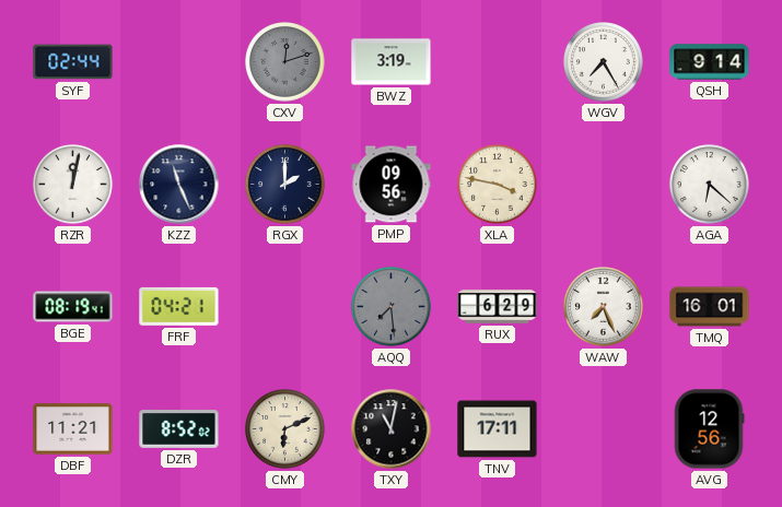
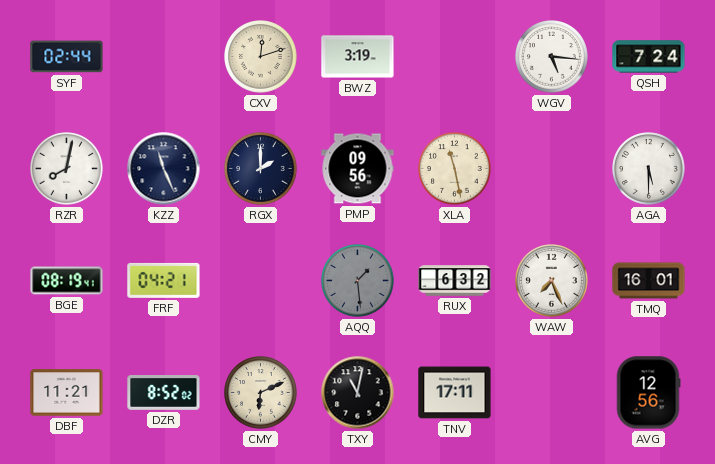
CXV dial: grey -> cream (261, 57)
WGV: 7:25 -> 5:16 (552, 57)
QSH: 9:14 -> 7:24 (649, 57)
RZR: 12:02 -> 8:02 (67, 169)
XLA: 3:47 -> 11:28 (455, 169)
AGA: 6:22 -> 5:30 (649, 169)
AQQ: 7:29 -> 1:29 (358, 281)
RUX: 6:29 -> 6:32 (455, 281)
